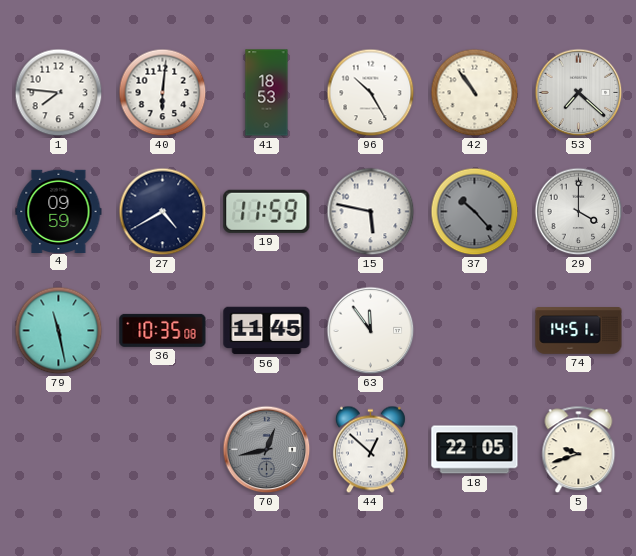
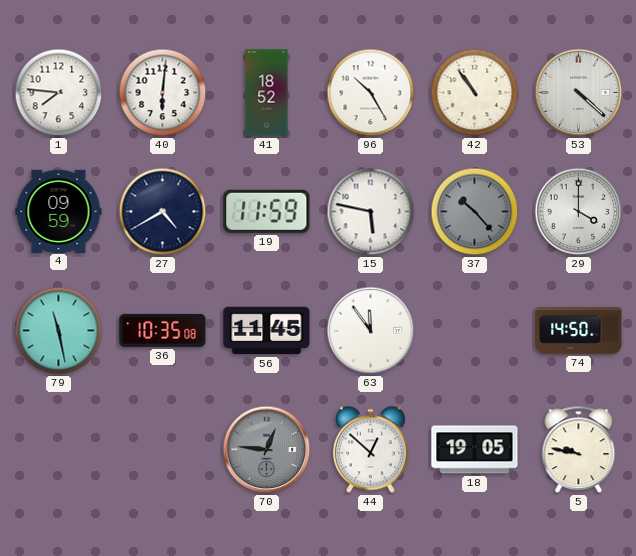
41: 18:53 -> 18:52 (267, 93)
53: 7:22 -> 4:22 (579, 93)
74: 14:51 -> 14:50 (579, 331)
70: 12:43 -> 12:46 (267, 450)
18: 22:05 -> 19:05 (475, 450)
5: 9:42 -> 9:47 (579, 450)
